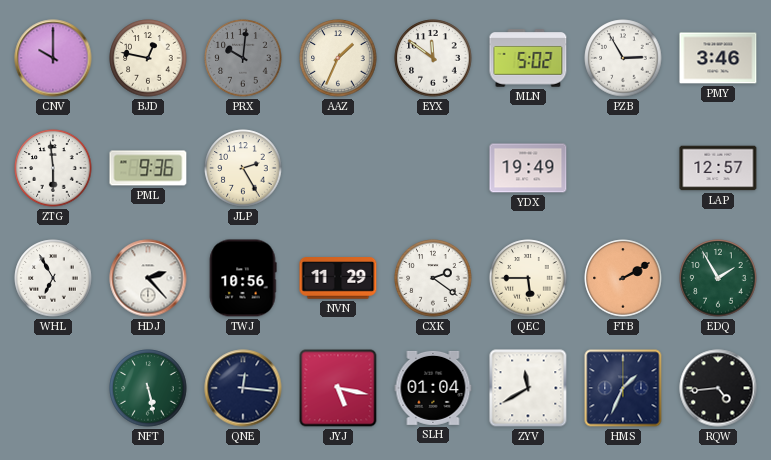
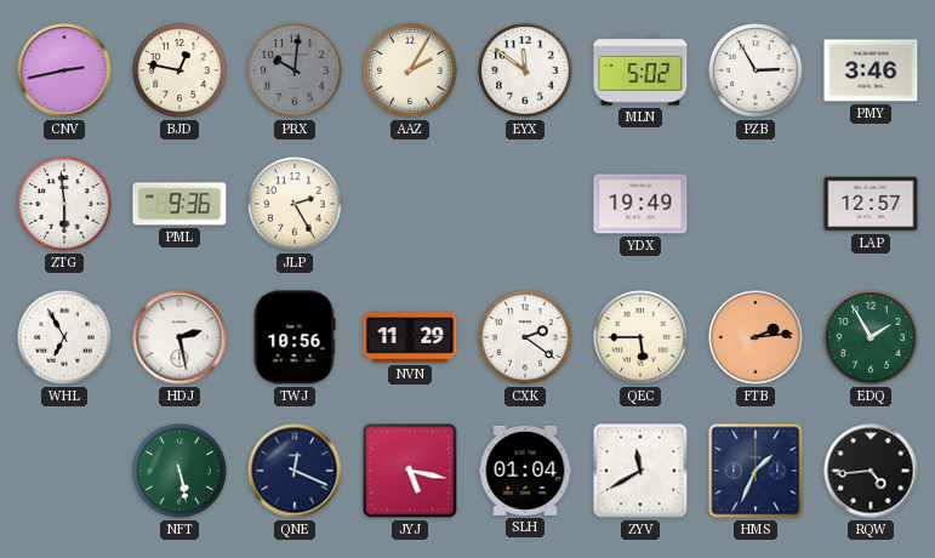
CNV: 10:00 -> 2:43 (64, 70)
AAZ: 1:34 -> 2:05 (410, 70)
HDJ: 2:23 -> 2:28 (179, 337)
FTB: 2:10 -> 2:14 (756, 337)
QNE: 12:16 -> 12:19 (295, 471)
